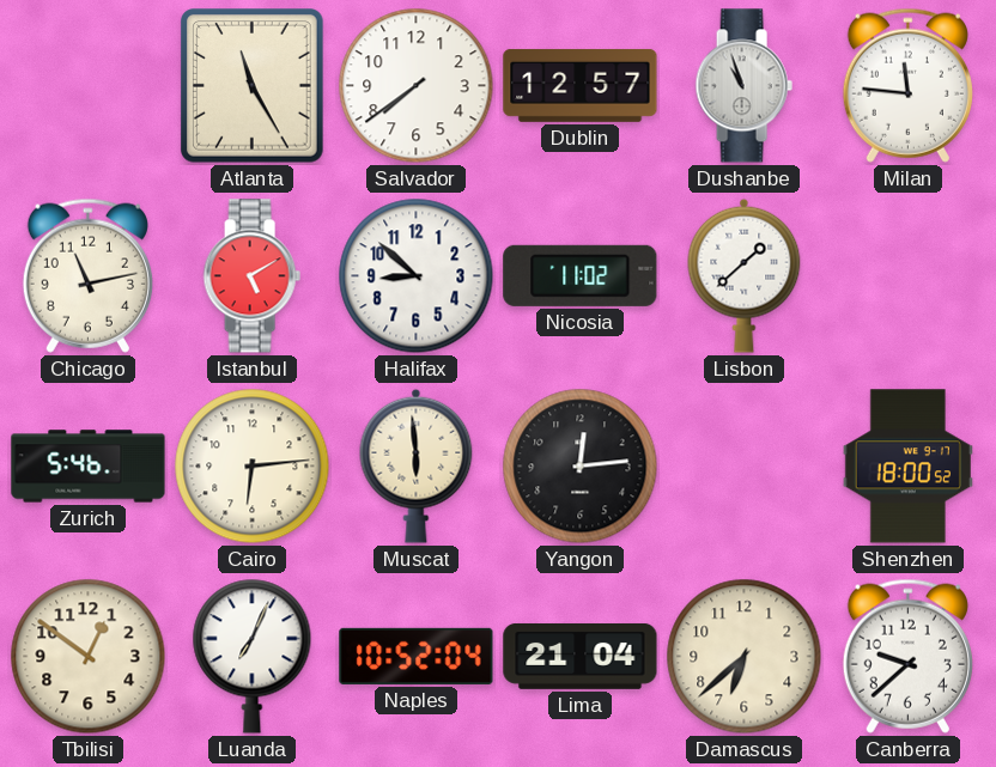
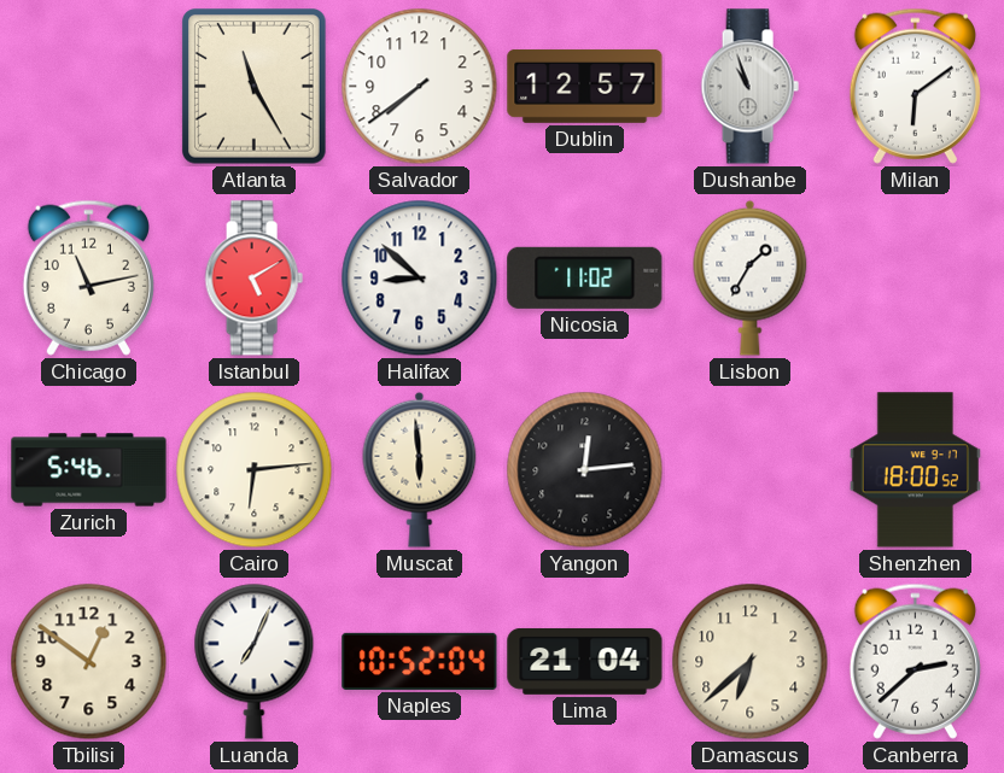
Milan: 11:46 -> 6:09 (915, 86)
Lisbon: 1:38 -> 1:35 (751, 277)
Canberra: 9:38 -> 2:38 (915, 661)
